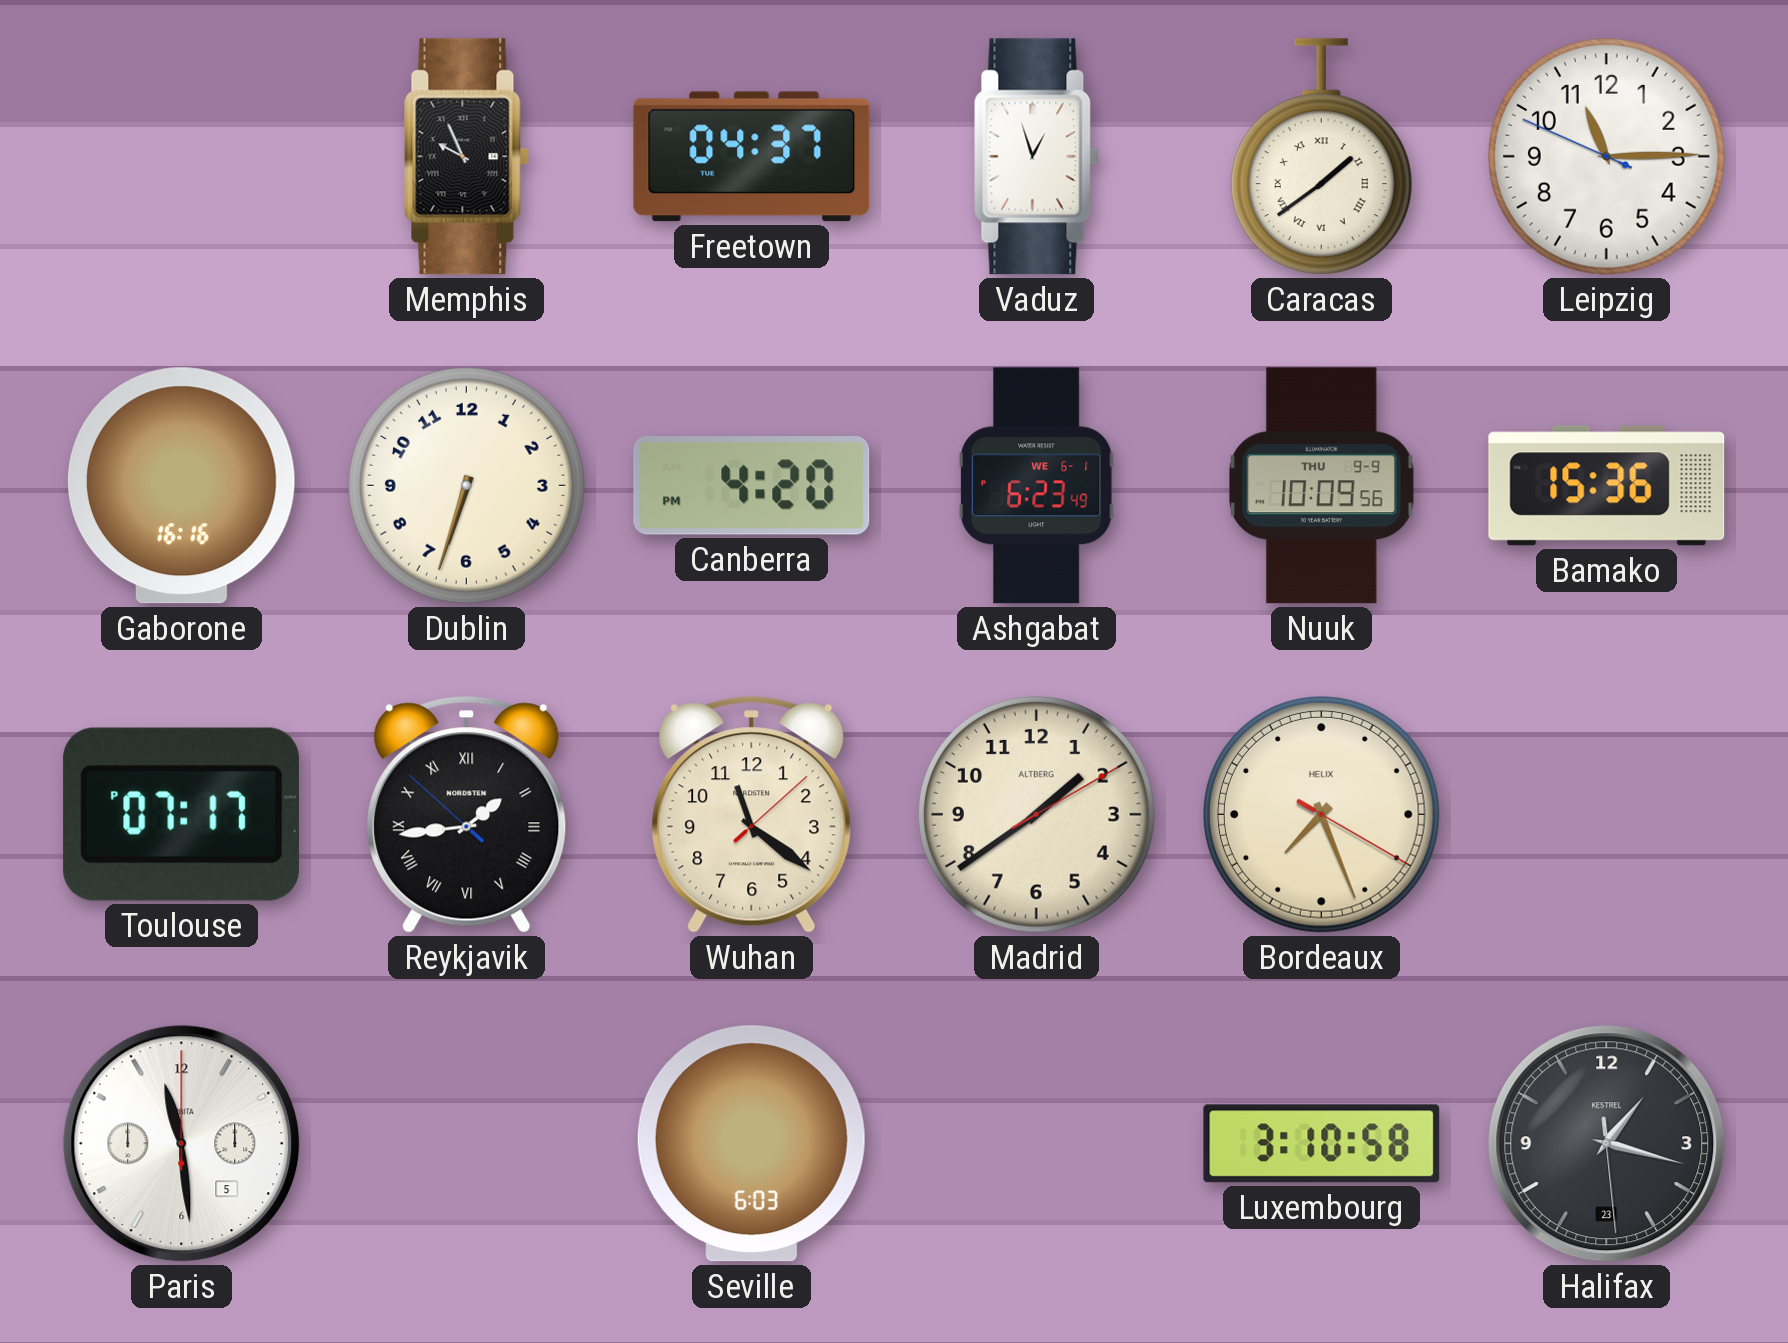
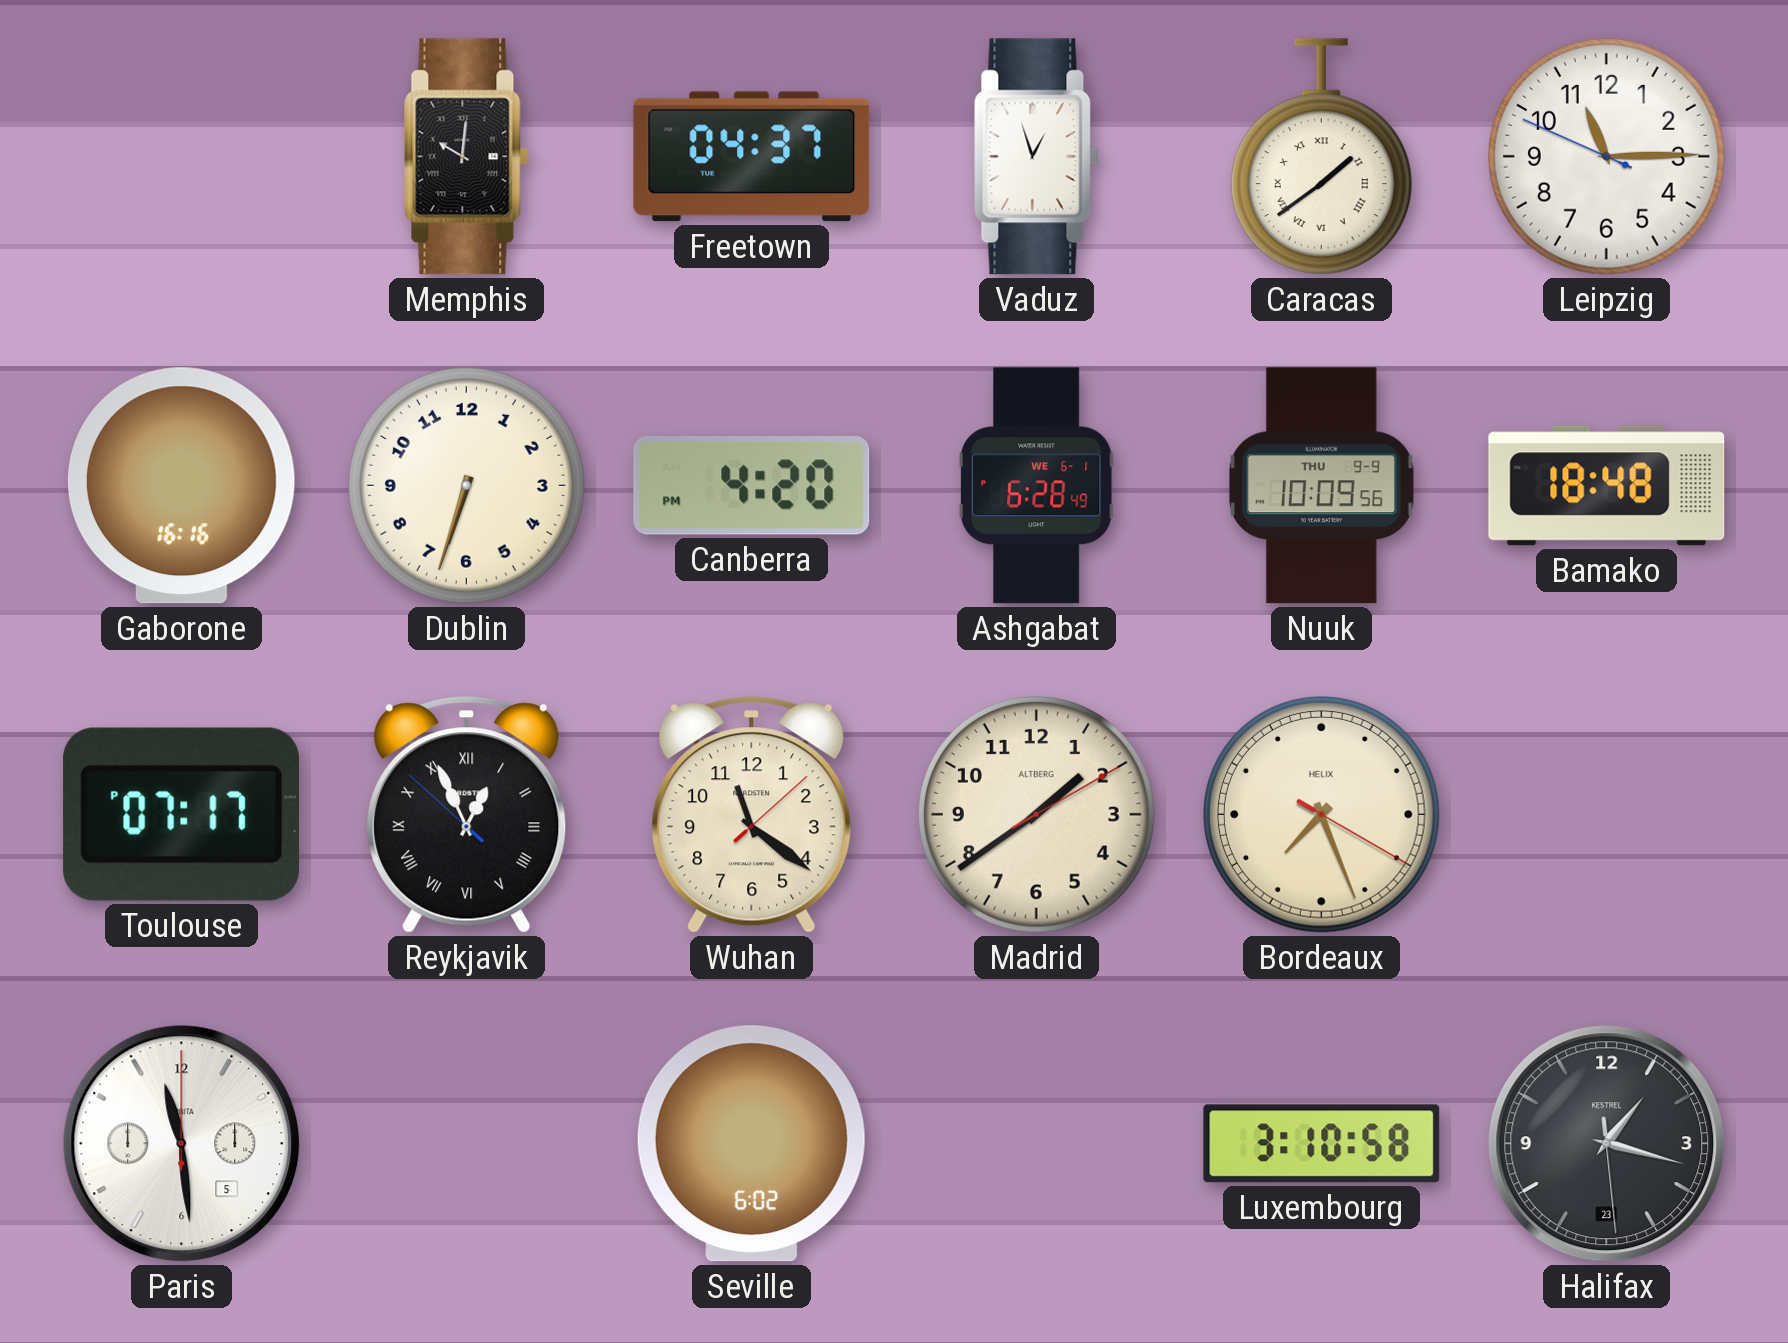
Memphis: 9:56 -> 10:01 (466, 157)
Ashgabat: 6:23 -> 6:28 (1036, 486)
Bamako: 15:36 -> 18:48 (1607, 486)
Reykjavik: 1:43 -> 12:55 (467, 815)
Seville: 6:03 -> 6:02 (751, 1144)
